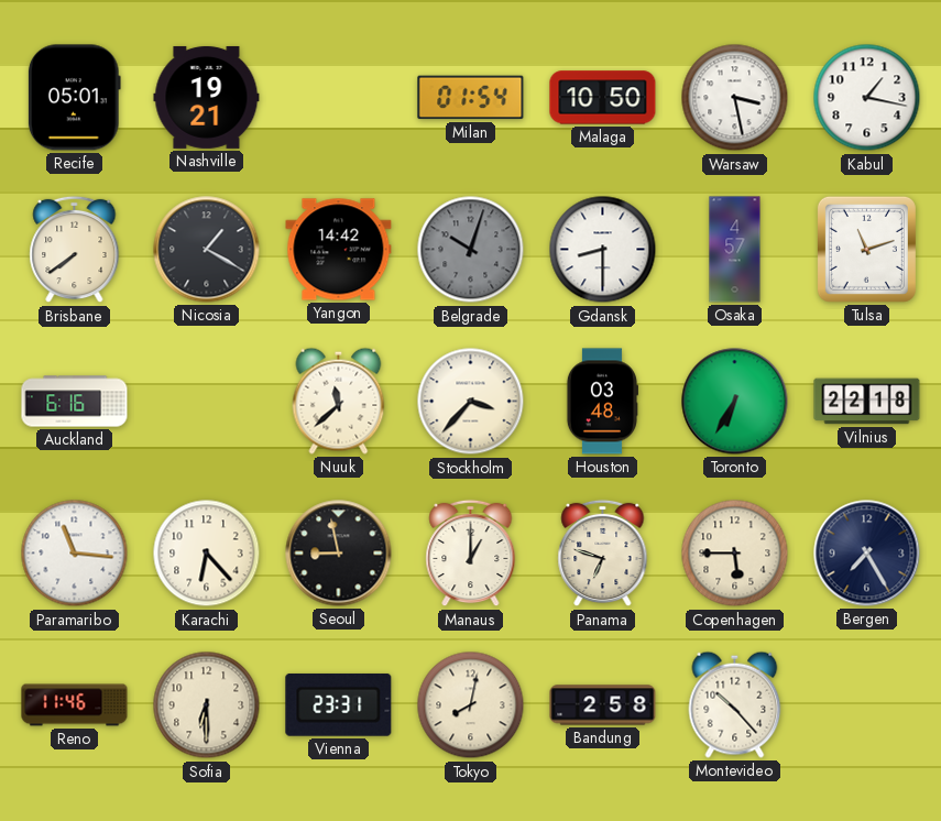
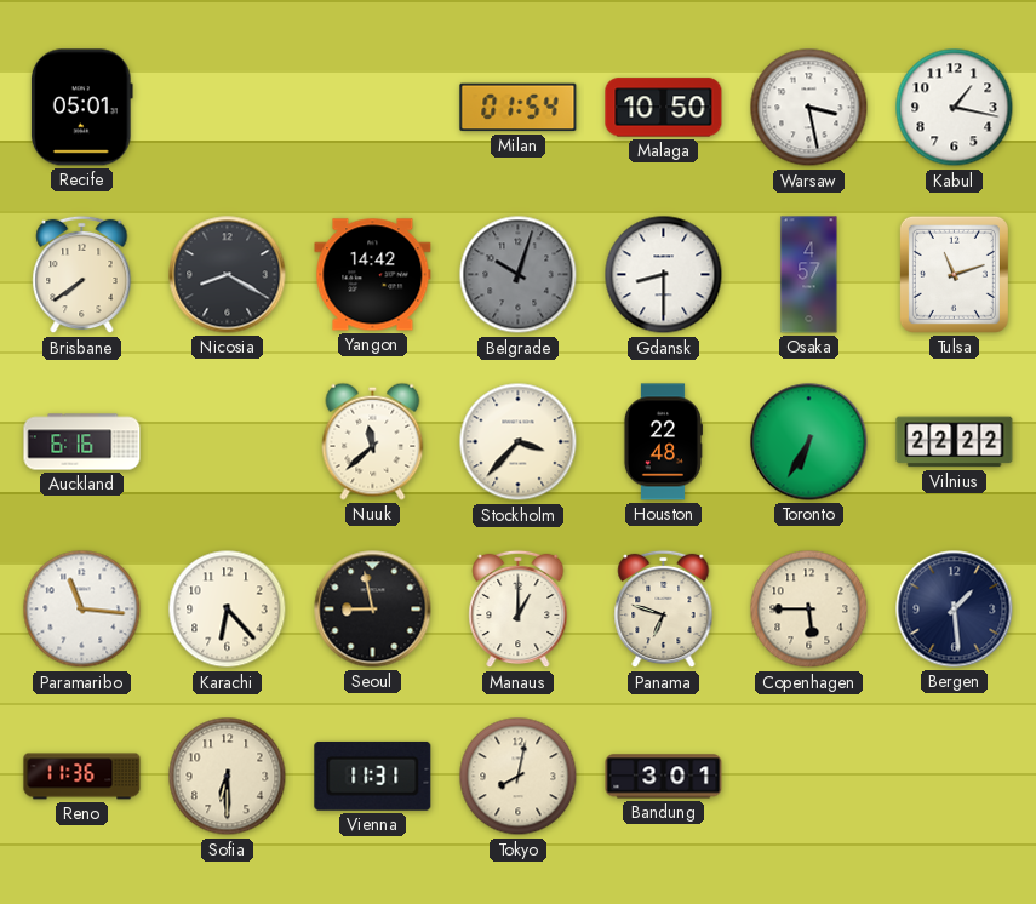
Nashville: 19:21 -> none (207, 97)
Nicosia: 1:20 -> 8:20 (228, 275)
Houston: 03:48 -> 22:48 (663, 442)
Vilnius: 22:18 -> 22:22 (955, 442)
Bergen: 7:25 -> 1:29 (955, 610)
Reno: 11:46 -> 11:36 (82, 777)
Vienna: 23:31 -> 11:31 (373, 776)
Bandung: 2:58 -> 3:01 (664, 777)
Montevideo: 10:23 -> none (735, 704)
